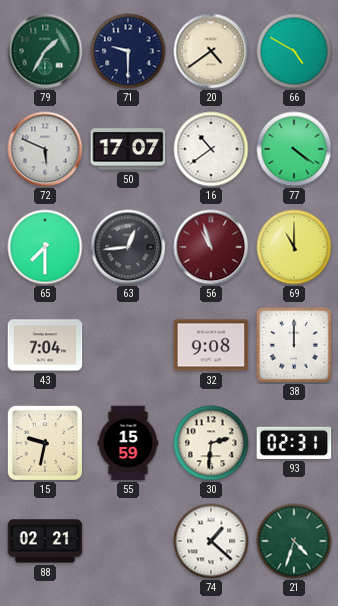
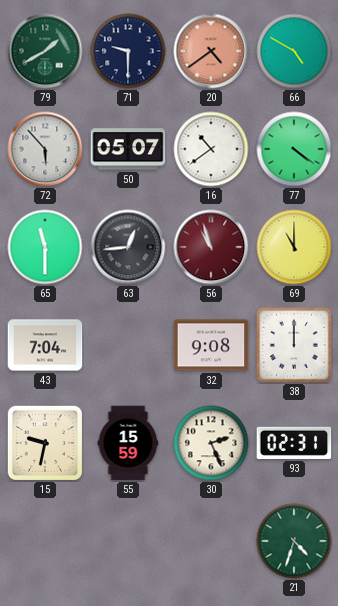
79: 1:35 -> 1:40 (45, 51)
20 dial: cream -> salmon (211, 51)
72: 5:49 -> 5:53 (45, 149)
50: 17:07 -> 05:07 (128, 149)
65: 7:30 -> 11:30 (45, 247)
30: 2:31 -> 2:26 (211, 443)
88: 02:21 -> none (45, 541)
74: 1:22 -> none (211, 541)
